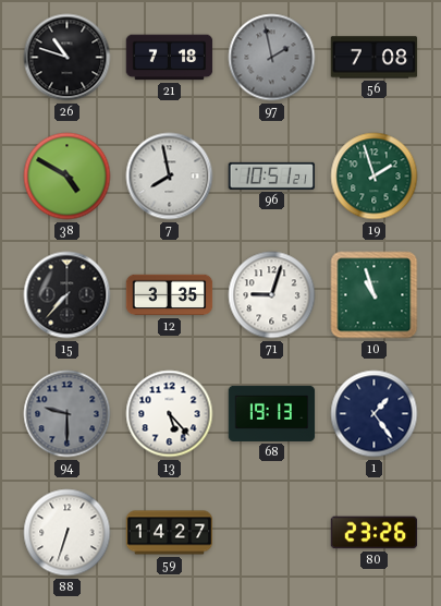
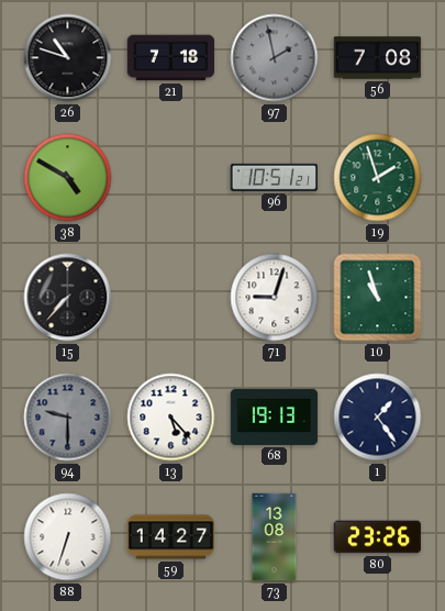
7: 7:58 -> none (170, 177)
12: 3:35 -> none (170, 295)
73: none -> 13:08 (275, 537)
